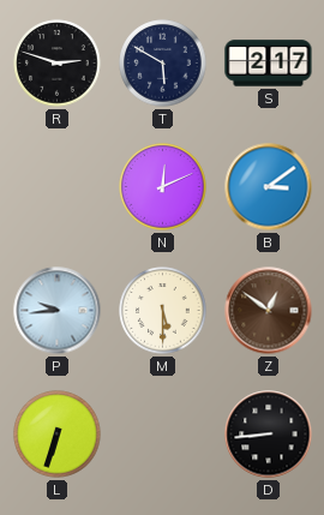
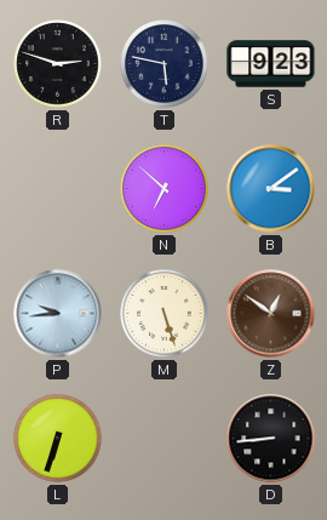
T: 5:50 -> 5:47 (165, 64)
S: 2:17 -> 9:23 (271, 64)
N: 12:11 -> 6:52 (165, 189)
M: 5:30 -> 5:27 (165, 314)
